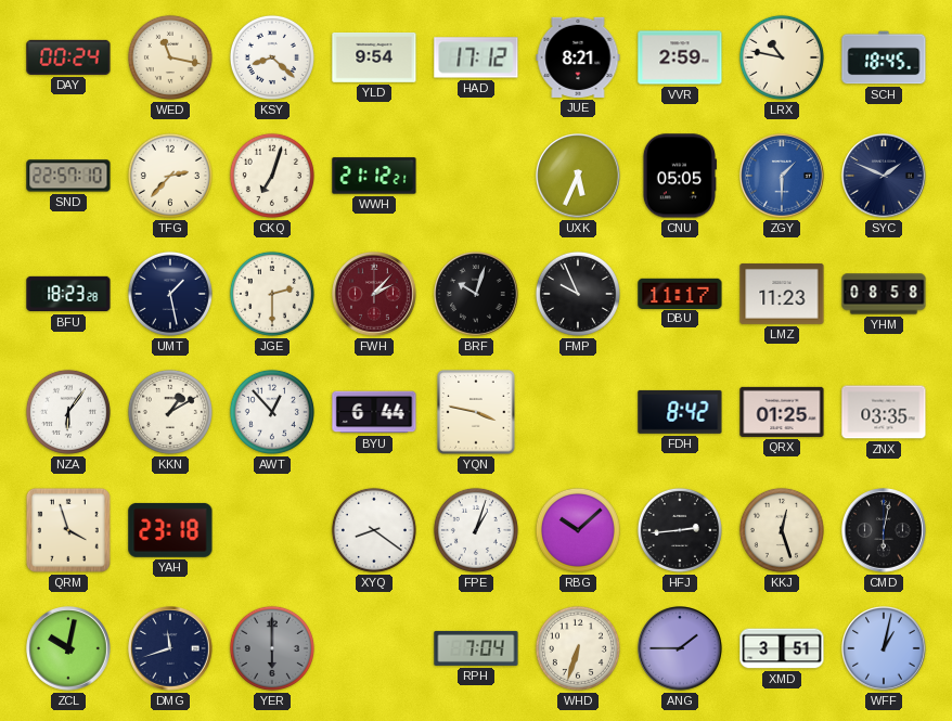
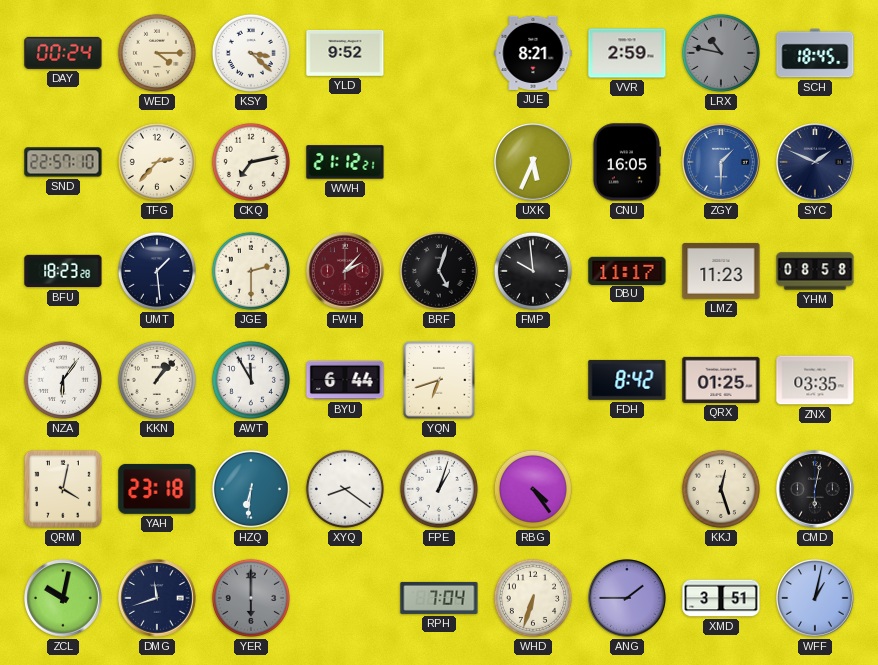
WED: 11:17 -> 4:15 (157, 53)
KSY: 8:22 -> 3:22 (251, 53)
YLD: 9:54 -> 9:52 (345, 53)
HAD: 17:12 -> none (476, 57)
LRX dial: cream -> grey (721, 53)
CKQ: 7:03 -> 7:13 (251, 162)
CNU: 05:05 -> 16:05 (626, 162)
UMT: 1:28 -> 1:29 (157, 271)
BRF: 10:03 -> 5:03 (439, 271)
FMP: 9:56 -> 9:59 (533, 271)
KKN: 1:10 -> 1:07 (157, 380)
AWT: 12:53 -> 11:55 (251, 380)
YQN: 3:47 -> 6:42 (439, 380)
QRM: 3:57 -> 4:02 (63, 489)
HZQ: none -> 6:31 (251, 489)
RBG: 10:08 -> 4:24 (533, 489)
HFJ: 2:44 -> none (680, 530)
